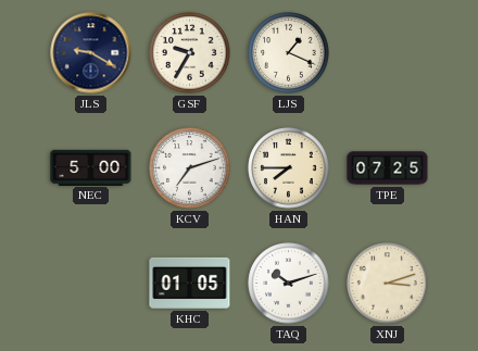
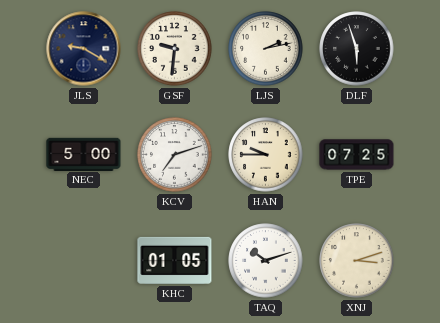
GSF: 9:35 -> 9:31 (175, 49)
LJS: 1:19 -> 2:13 (266, 49)
DLF: none -> 5:57 (357, 49)
HAN: 7:45 -> 9:45 (266, 155)
